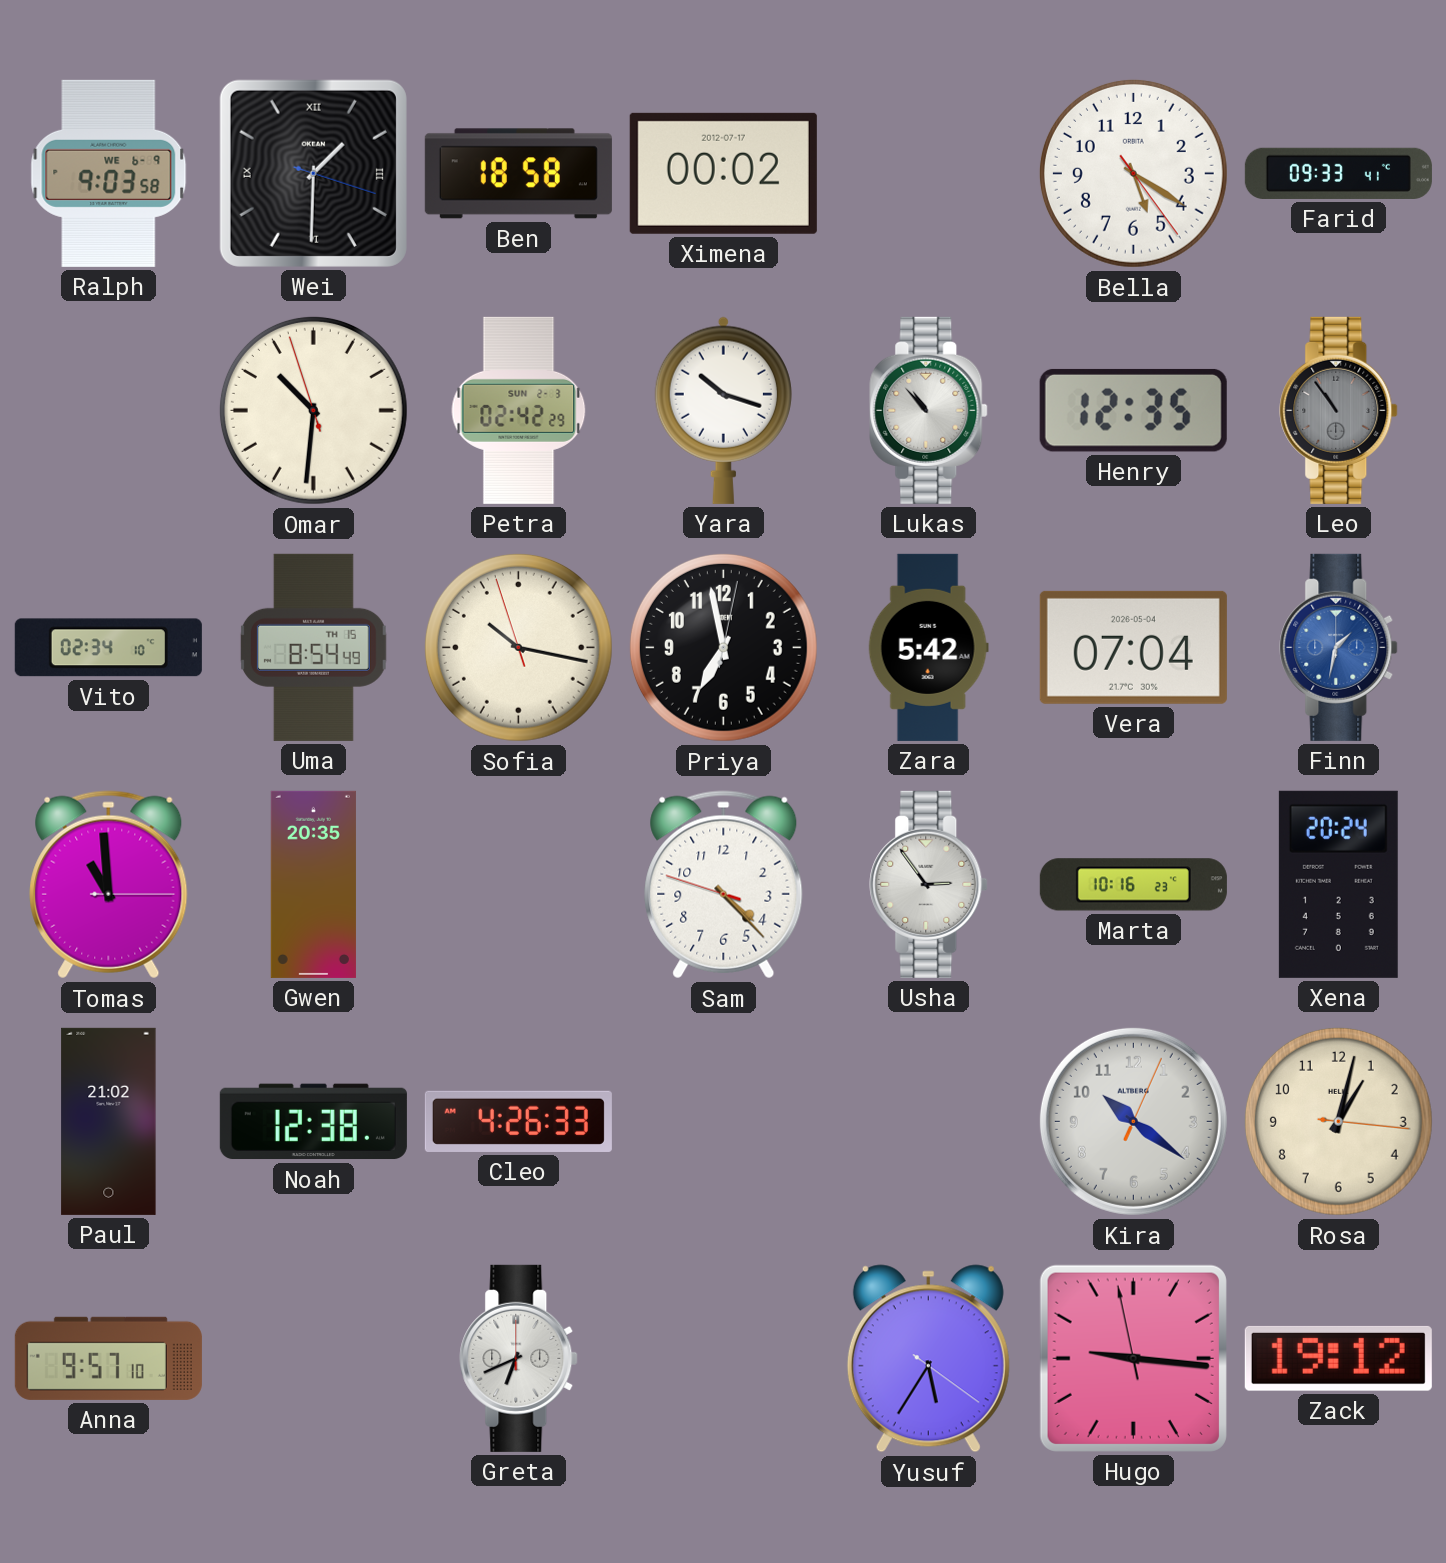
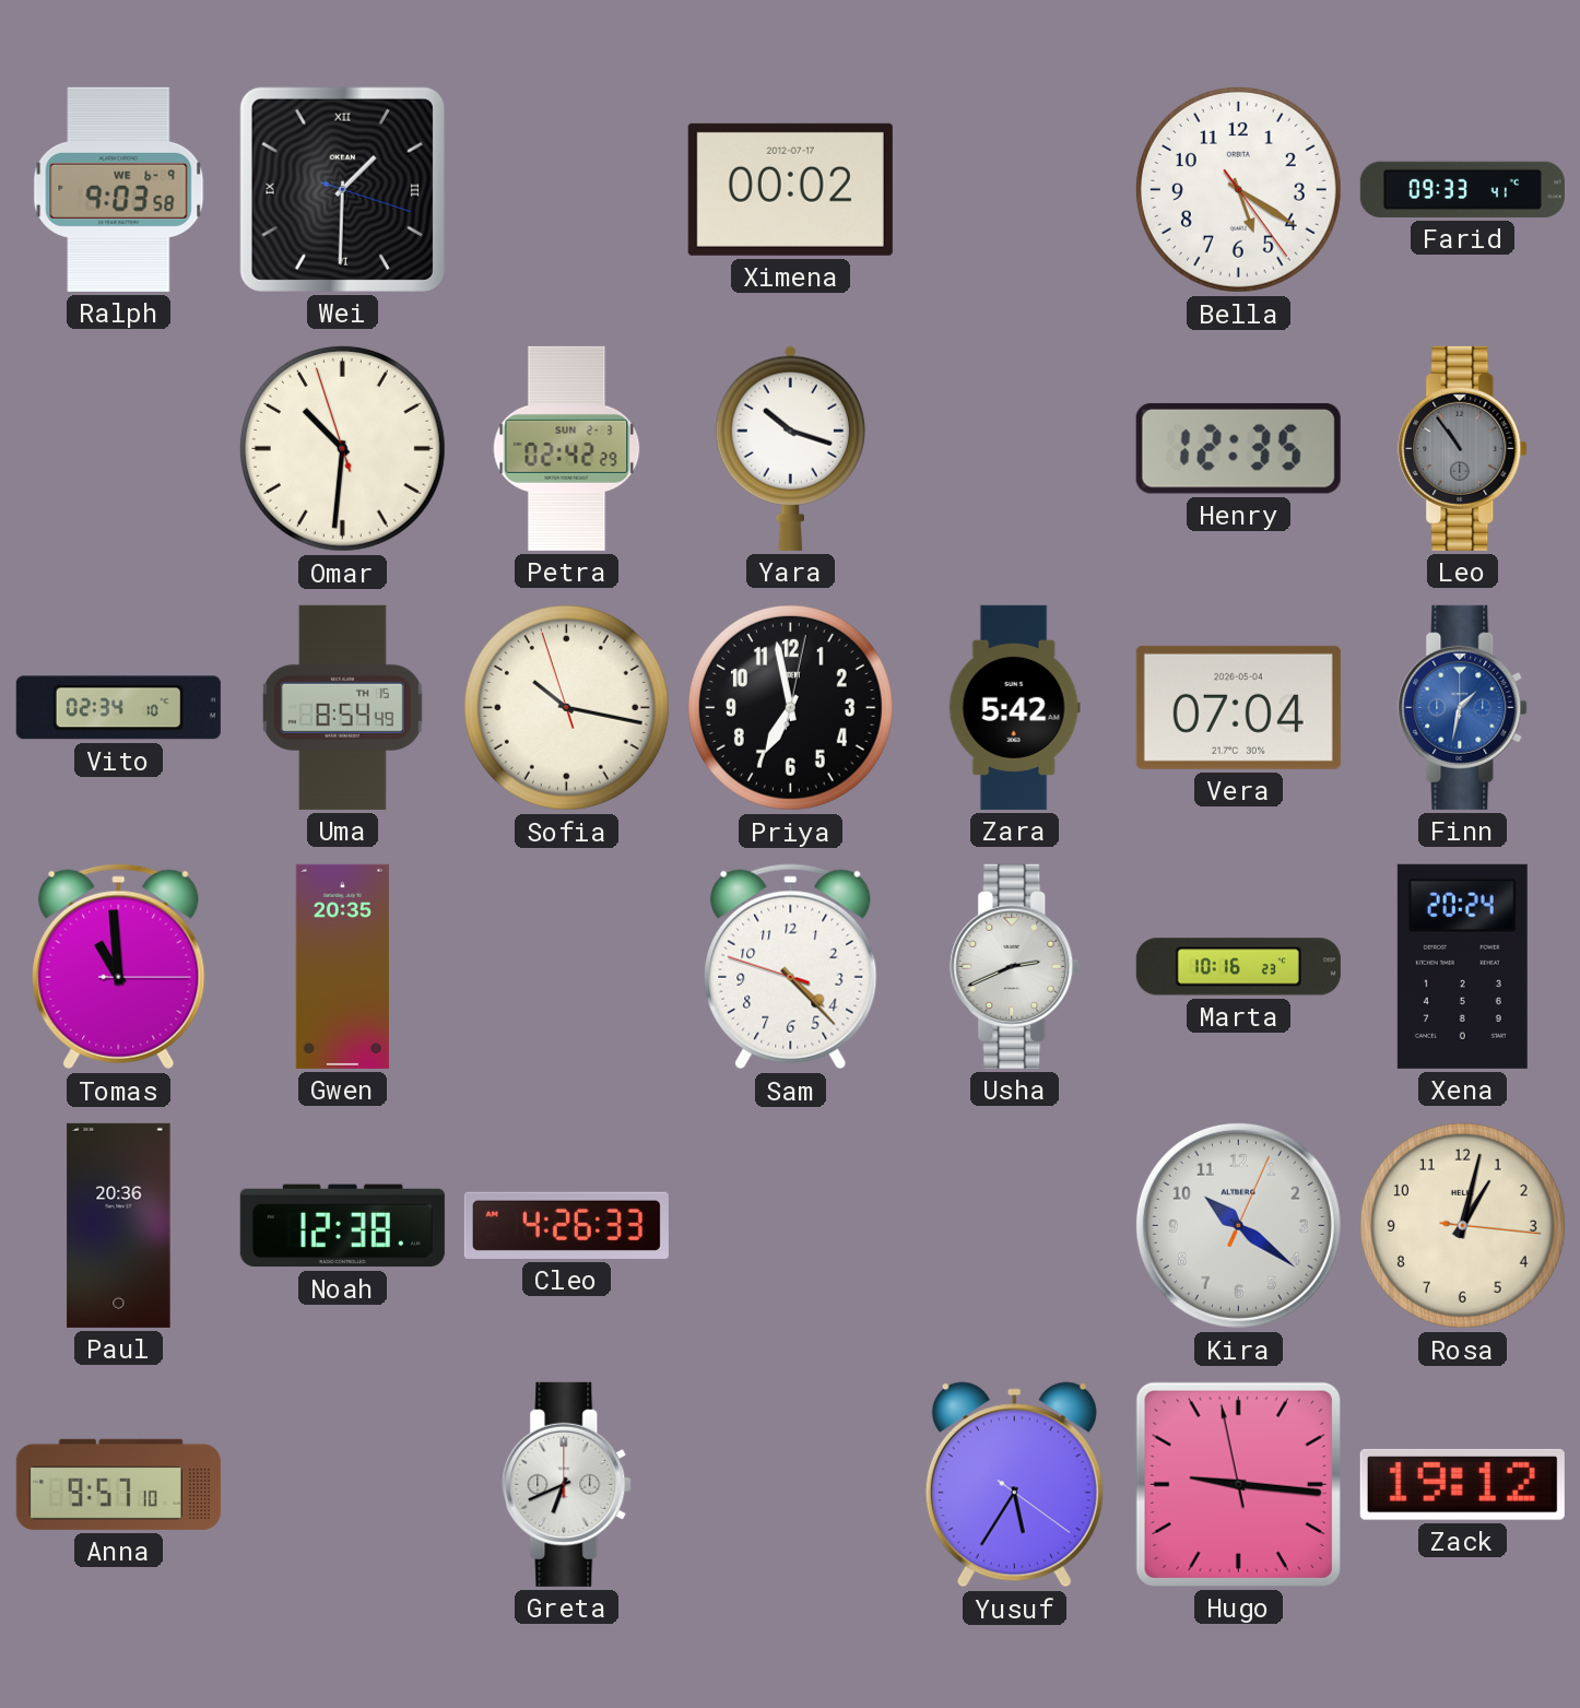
Ben: 18:58 -> none (518, 174)
Lukas: 10:53 -> none (929, 410)
Usha: 2:54 -> 2:41 (1015, 966)
Paul: 21:02 -> 20:36 (119, 1225)
